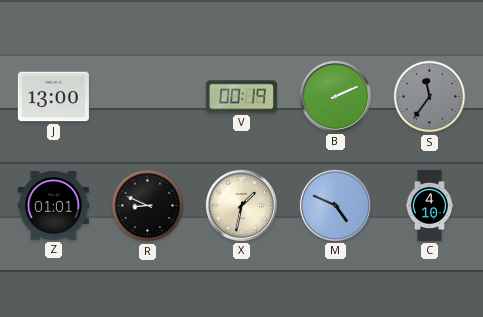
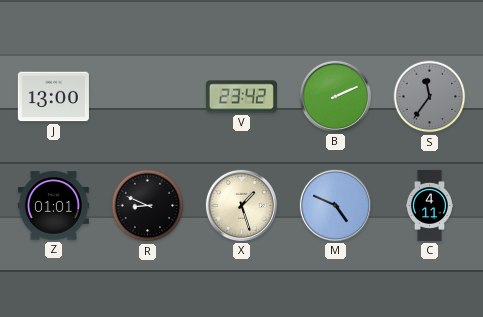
V: 00:19 -> 23:42 (241, 97)
X: 1:32 -> 1:27 (241, 205)
C: 4:10 -> 4:11 (429, 205)
